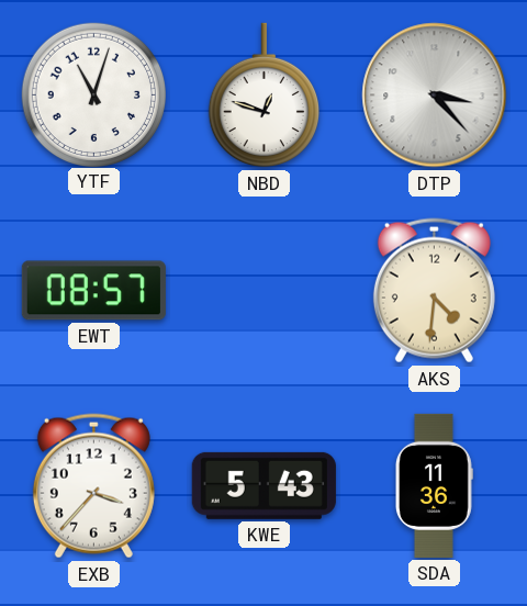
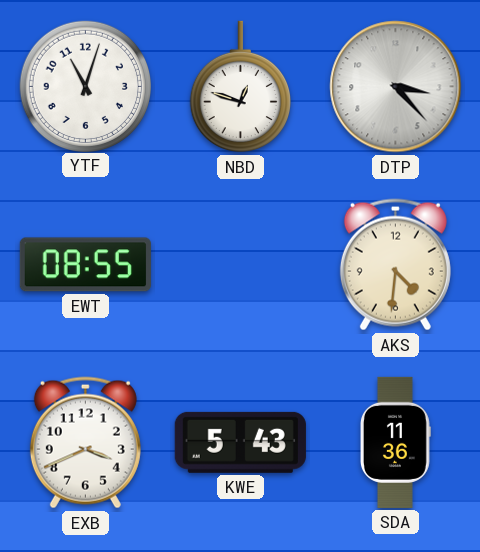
EWT: 08:57 -> 08:55 (85, 265)
EXB: 3:37 -> 3:41 (85, 443)
